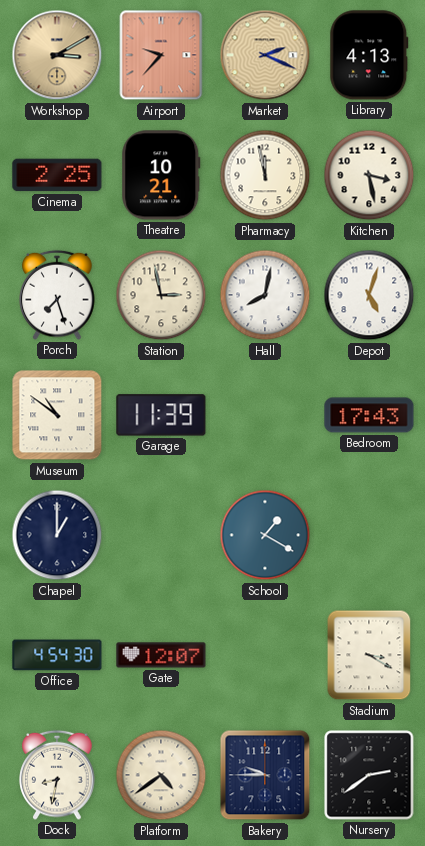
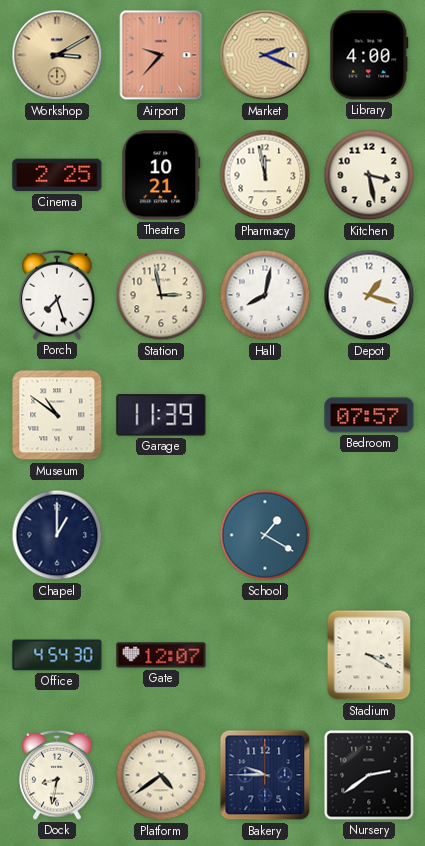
Library: 4:13 -> 4:00 (369, 55)
Depot: 5:03 -> 1:18 (369, 295)
Bedroom: 17:43 -> 07:57 (369, 415)
